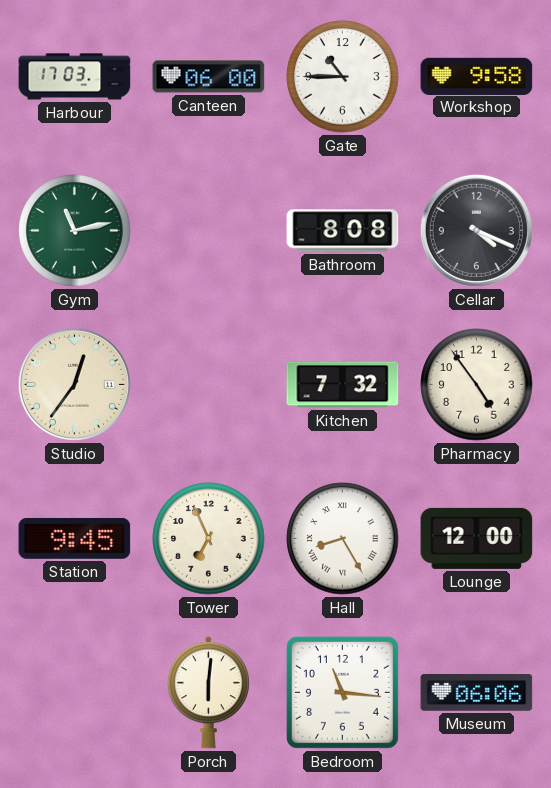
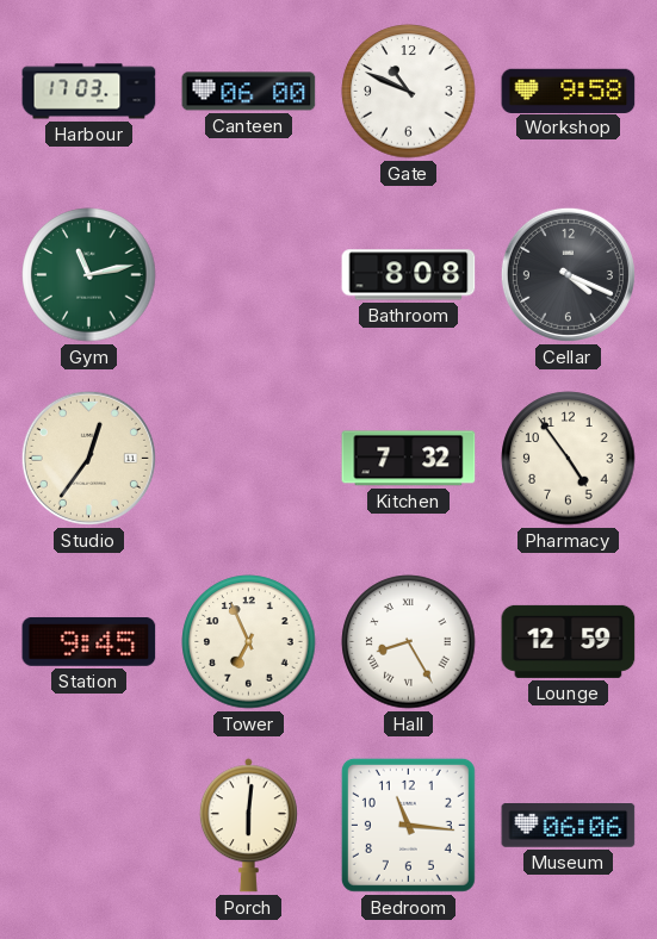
Gate: 10:45 -> 10:49 (409, 92)
Lounge: 12:00 -> 12:59 (569, 641)
